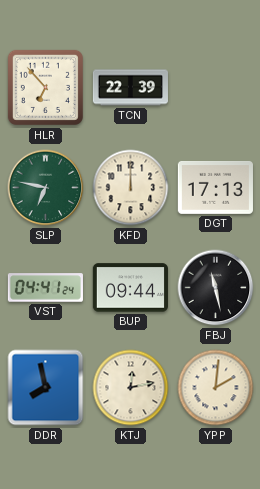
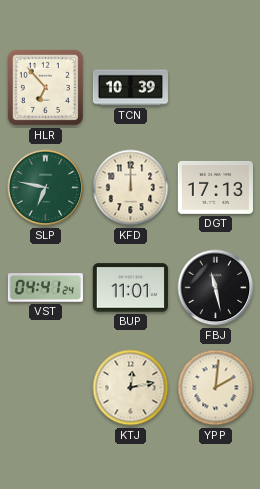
TCN: 22:39 -> 10:39 (130, 88)
BUP: 09:44 -> 11:01 (130, 288)
DDR: 7:58 -> none (46, 388)
